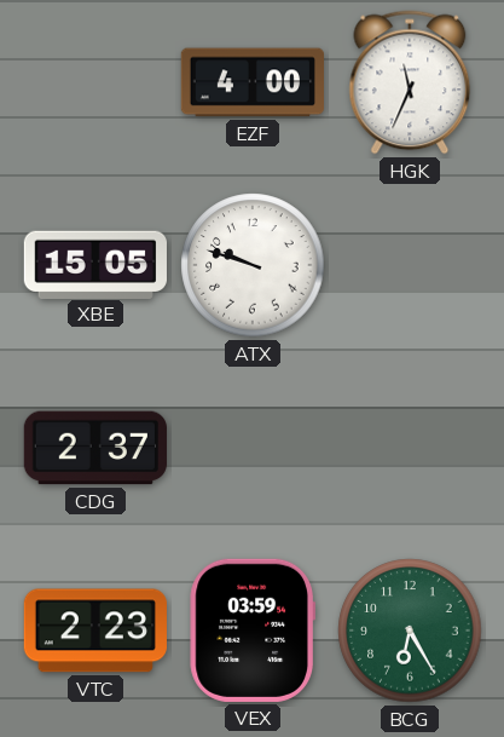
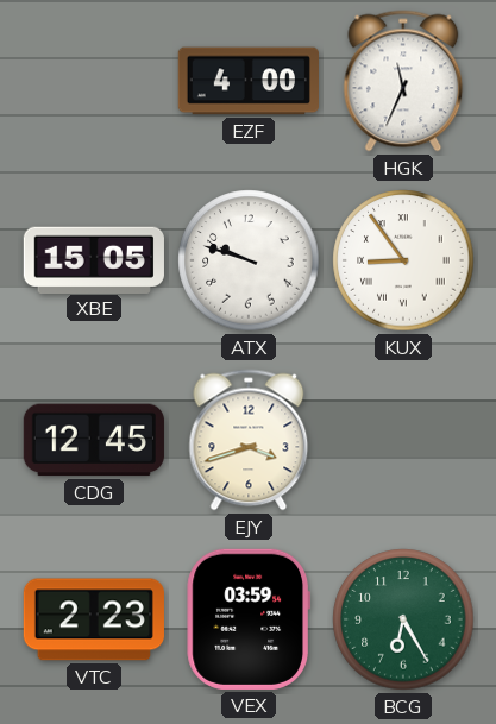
KUX: none -> 8:54 (403, 260)
CDG: 2:37 -> 12:45 (94, 440)
EJY: none -> 3:42 (249, 440)
